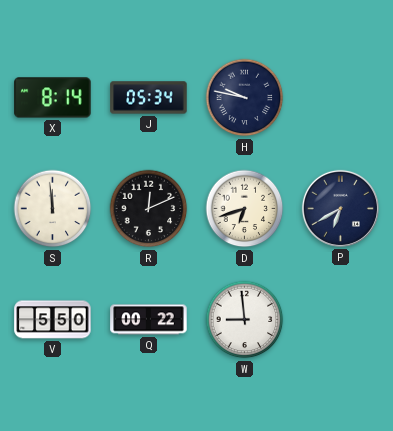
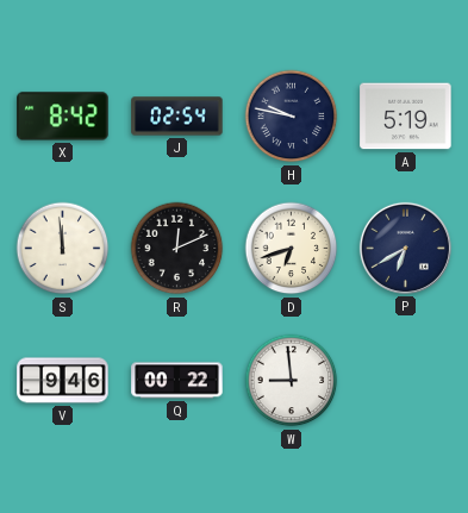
X: 8:14 -> 8:42 (63, 117)
J: 05:34 -> 02:54 (177, 117)
A: none -> 5:19 (406, 117)
V: 5:50 -> 9:46 (63, 381)
